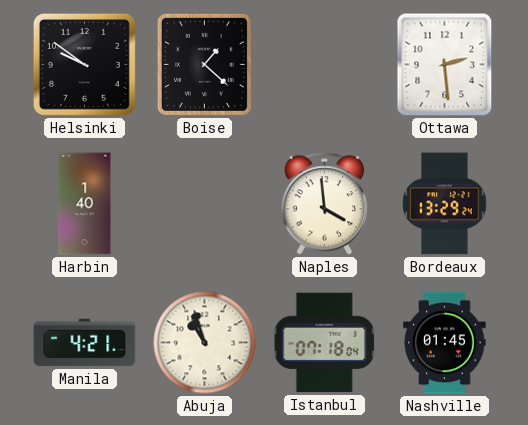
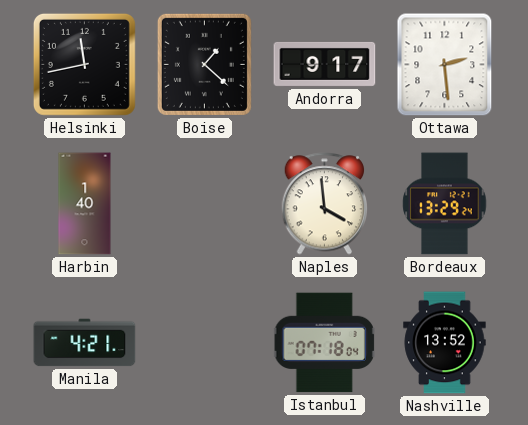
Helsinki: 9:51 -> 11:43 (84, 64)
Andorra: none -> 9:17 (325, 64)
Abuja: 10:57 -> none (205, 343)
Nashville: 01:45 -> 13:52 (445, 343)
